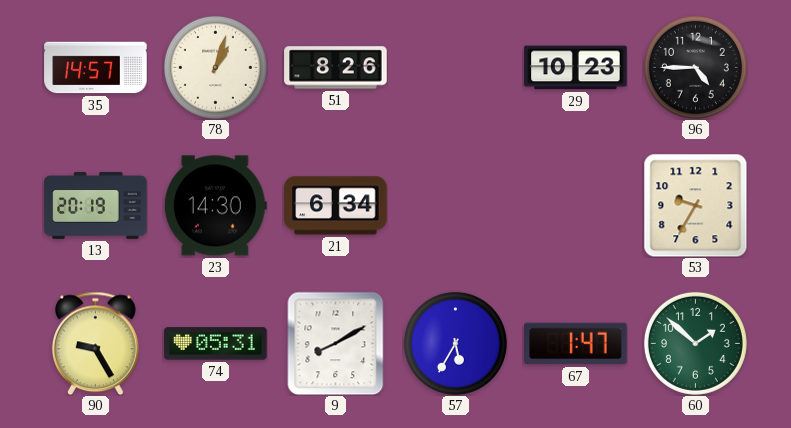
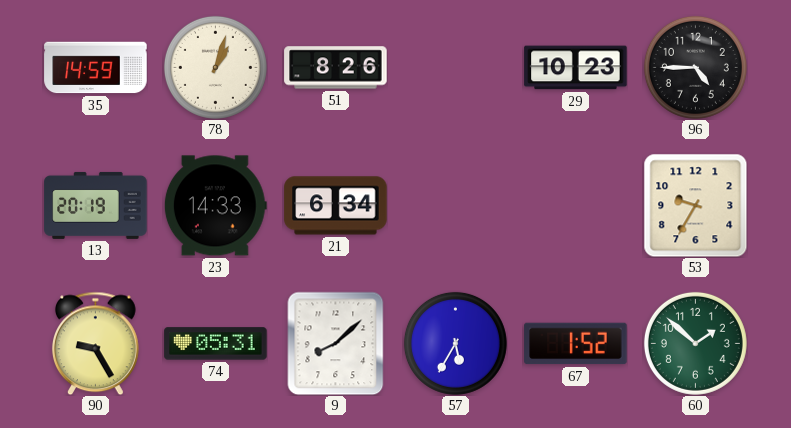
35: 14:57 -> 14:59 (96, 68)
23: 14:30 -> 14:33 (215, 206)
9: 8:10 -> 8:08 (336, 343)
67: 1:47 -> 1:52 (576, 344)
